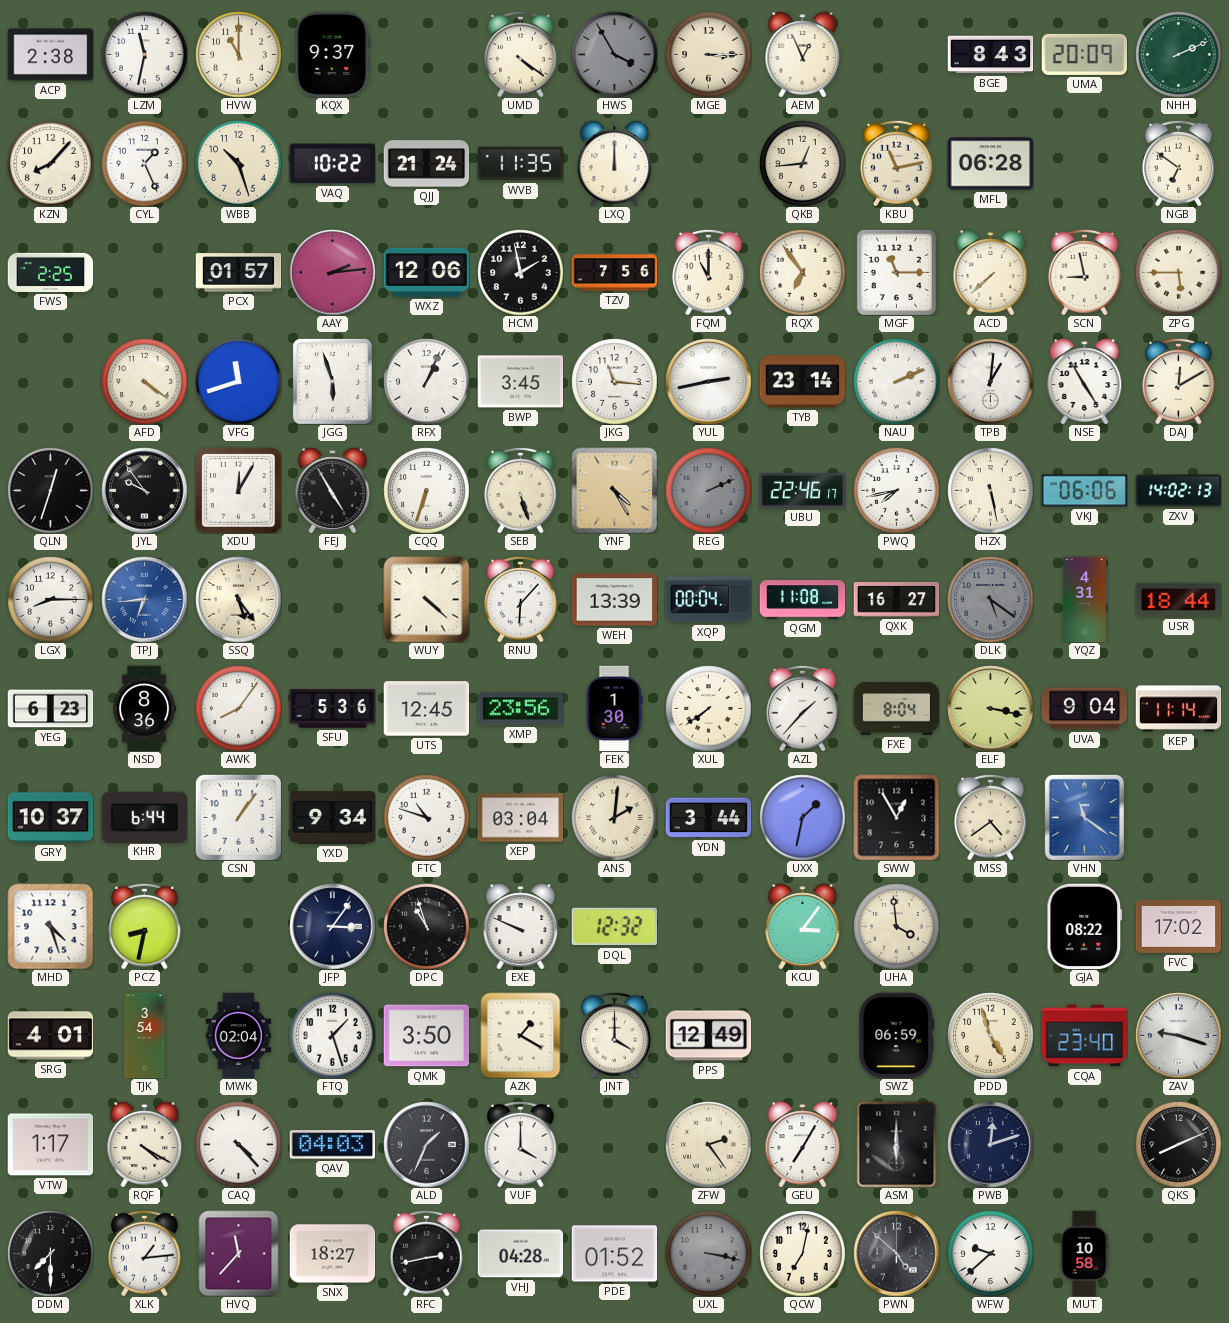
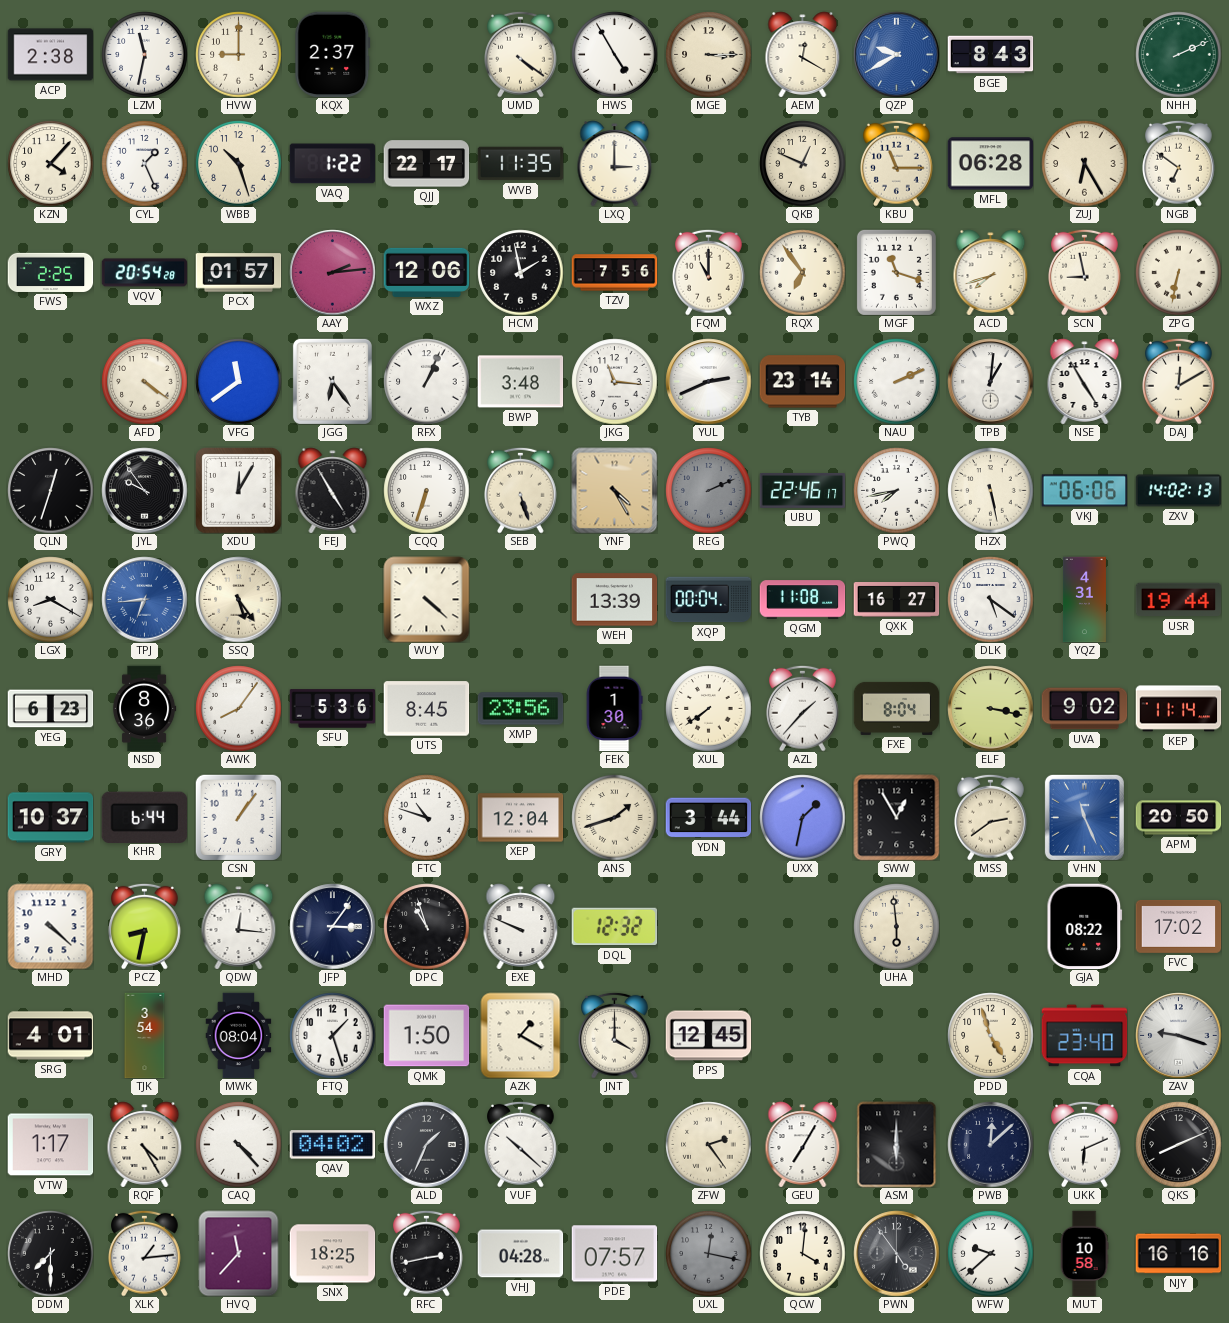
HVW: 11:00 -> 9:00 (238, 54)
KQX: 9:37 -> 2:37 (333, 54)
HWS: 3:55 -> 4:55 (614, 54)
HWS dial: grey -> white (614, 54)
AEM: 12:56 -> 12:20 (803, 54)
QZP: none -> 9:40 (896, 54)
UMA: 20:09 -> none (1084, 54)
KZN: 8:07 -> 4:07 (50, 163)
VAQ: 10:22 -> 1:22 (332, 164)
QJJ: 21:24 -> 22:17 (426, 164)
LXQ: 12:00 -> 3:00 (615, 163)
QKB: 12:44 -> 12:49 (802, 163)
KBU: 11:13 -> 11:15 (897, 163)
ZUJ: none -> 6:25 (1084, 163)
VQV: none -> 20:54 (144, 273)
MGF: 11:15 -> 11:18 (896, 272)
ACD: 7:38 -> 7:42 (991, 272)
ZPG: 5:45 -> 6:32 (1178, 272)
VFG: 11:42 -> 11:39 (238, 381)
JGG: 5:57 -> 6:24 (332, 381)
BWP: 3:45 -> 3:48 (520, 382)
YUL: 2:43 -> 2:41 (708, 381)
LGX: 8:15 -> 8:20 (50, 599)
RNU: 6:07 -> none (521, 599)
DLK dial: grey -> white (990, 599)
USR: 18:44 -> 19:44 (1178, 600)
UTS: 12:45 -> 8:45 (426, 709)
UVA: 9:04 -> 9:02 (1084, 709)
YXD: 9:34 -> none (332, 818)
XEP: 03:04 -> 12:04 (520, 818)
ANS: 2:01 -> 1:42 (614, 817)
MSS: 4:39 -> 2:39 (991, 817)
VHN: 11:21 -> 11:26 (1084, 817)
APM: none -> 20:50 (1178, 818)
MHD: 4:27 -> 4:22 (50, 926)
QDW: none -> 12:16 (239, 926)
KCU: 3:06 -> none (803, 926)
UHA: 3:59 -> 5:59 (896, 926)
MWK: 02:04 -> 08:04 (239, 1035)
QMK: 3:50 -> 1:50 (426, 1036)
PPS: 12:49 -> 12:45 (708, 1036)
SWZ: 06:59 -> none (897, 1035)
RQF: 4:20 -> 4:25 (145, 1144)
QAV: 04:03 -> 04:02 (332, 1145)
VUF: 4:00 -> 10:22 (521, 1144)
PWB: 12:12 -> 12:08 (990, 1144)
UKK: none -> 6:11 (1085, 1144)
SNX: 18:27 -> 18:25 (332, 1254)
PDE: 01:52 -> 07:57 (614, 1254)
UXL: 3:17 -> 12:17 (708, 1253)
QCW: 7:02 -> 4:01 (802, 1253)
PWN: 4:52 -> 4:54 (896, 1253)
NJY: none -> 16:16 (1178, 1254)
